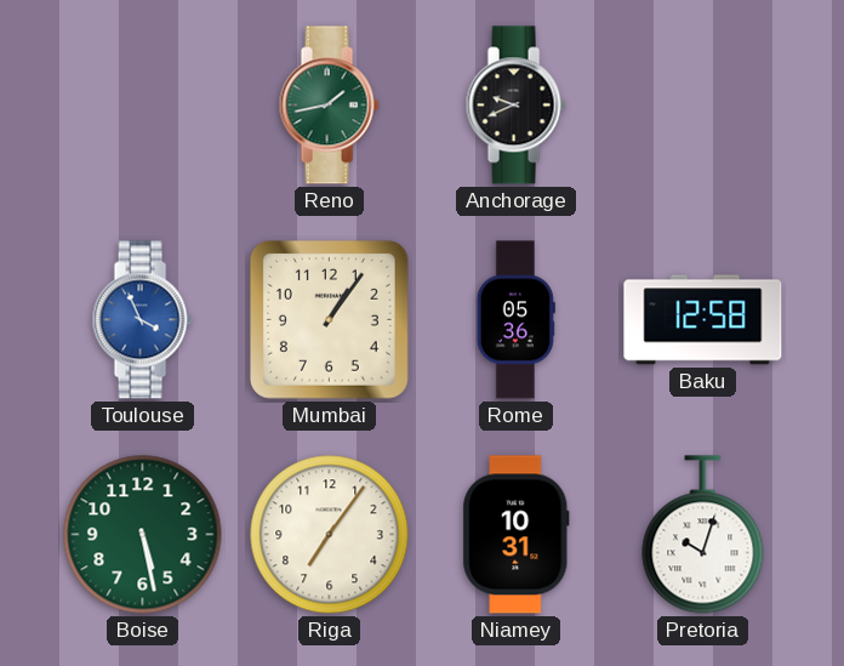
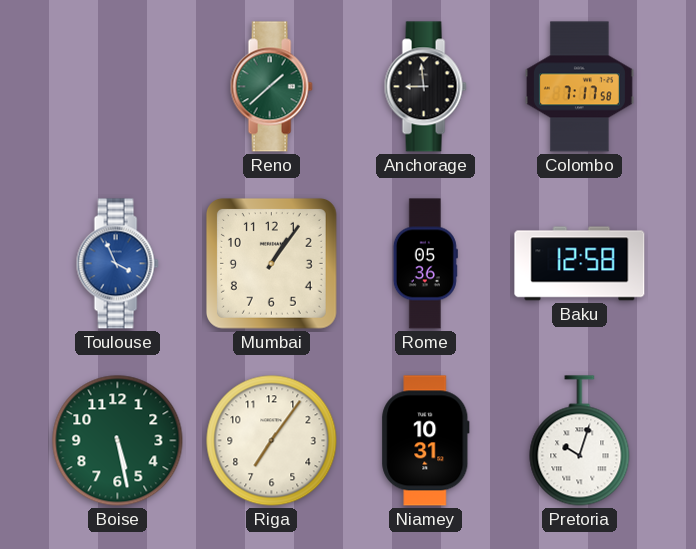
Reno: 1:43 -> 1:38 (271, 87)
Anchorage: 9:41 -> 8:59 (425, 87)
Colombo: none -> 7:17 (579, 87)
